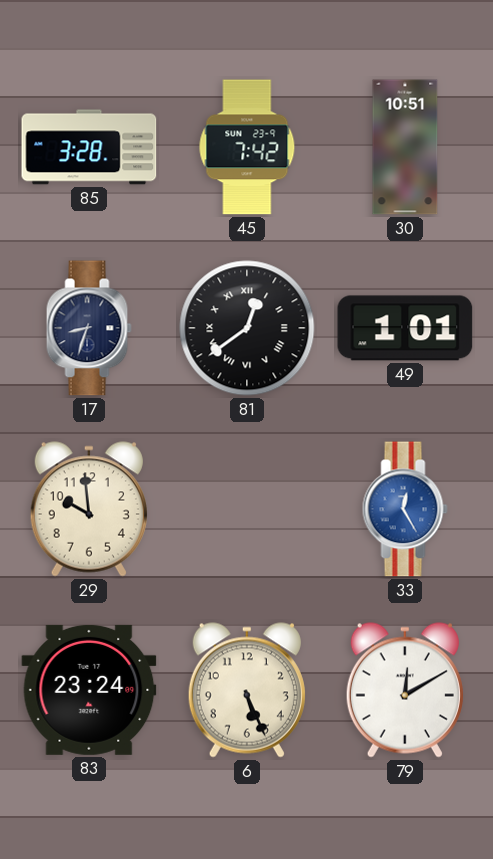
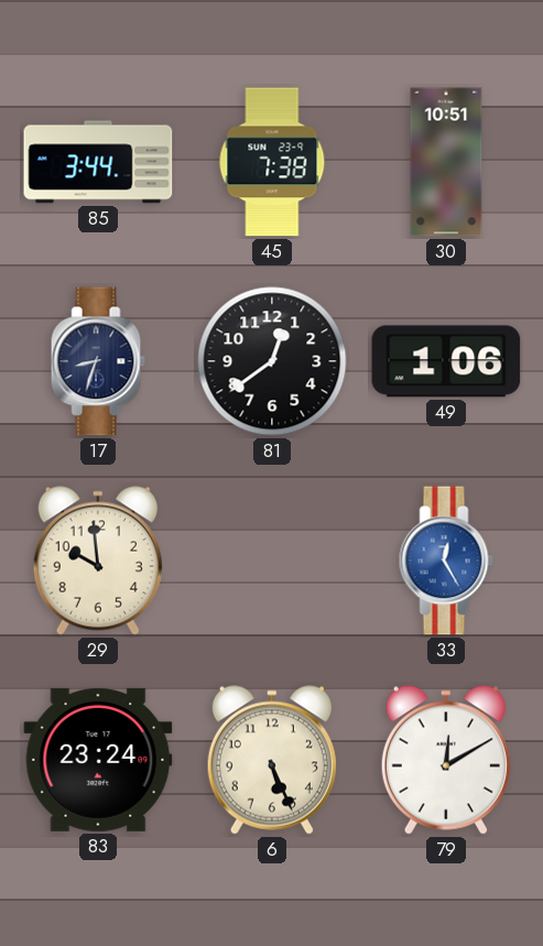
85: 3:28 -> 3:44 (98, 162)
45: 7:42 -> 7:38 (272, 162)
81 numerals: Roman -> Arabic (272, 361)
49: 1:01 -> 1:06 (446, 361)
